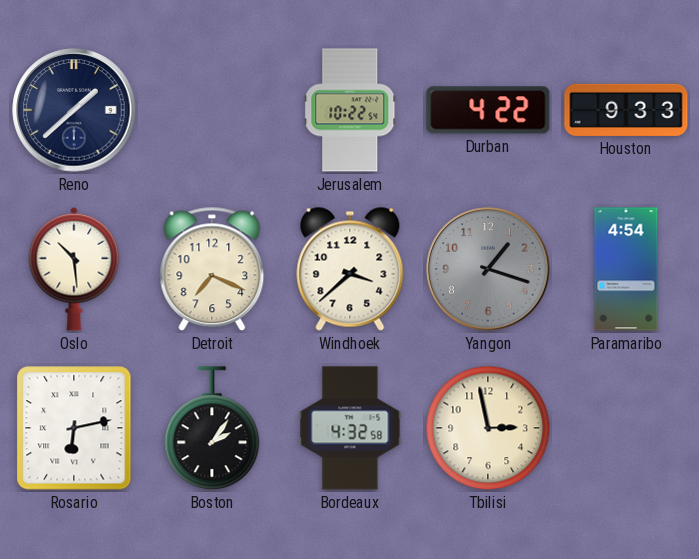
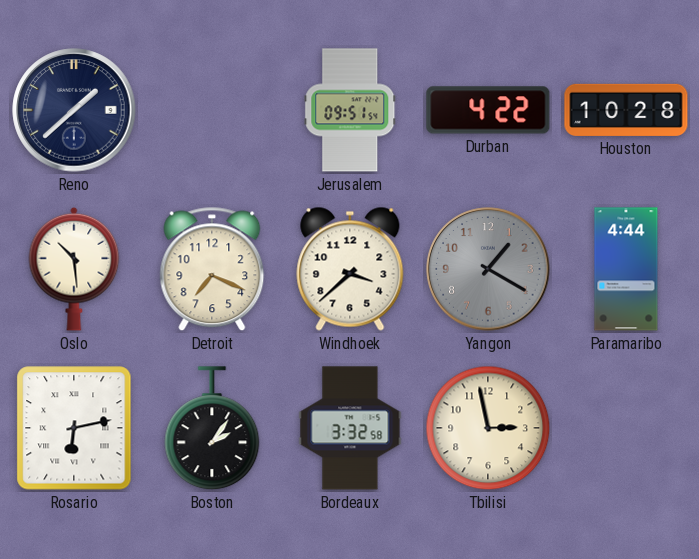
Jerusalem: 10:22 -> 09:51 (350, 110)
Houston: 9:33 -> 10:28 (626, 110)
Yangon: 1:18 -> 1:20 (488, 269)
Paramaribo: 4:54 -> 4:44 (626, 269)
Bordeaux: 4:32 -> 3:32 (350, 428)
